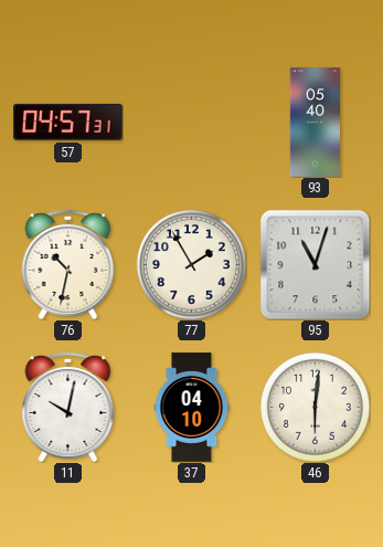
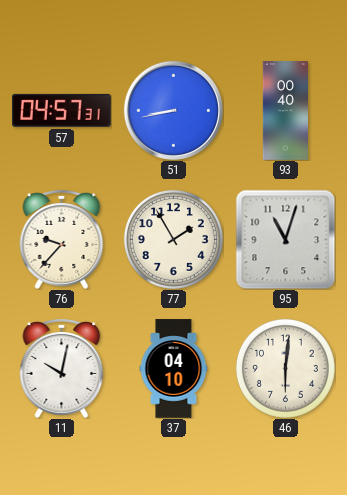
51: none -> 8:43 (173, 110)
93: 05:40 -> 00:40 (285, 111)
76: 10:32 -> 9:37 (62, 239)
